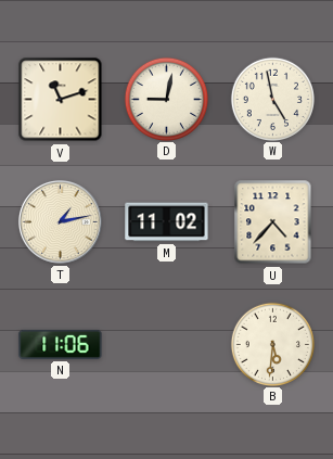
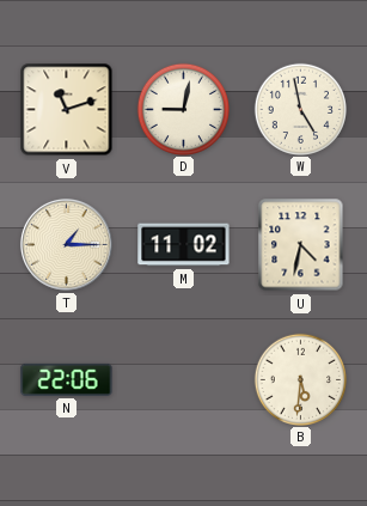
T: 1:13 -> 1:15 (66, 244)
U: 4:37 -> 4:32 (301, 245)
N: 11:06 -> 22:06 (67, 379)
